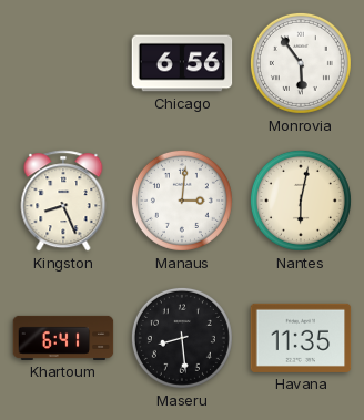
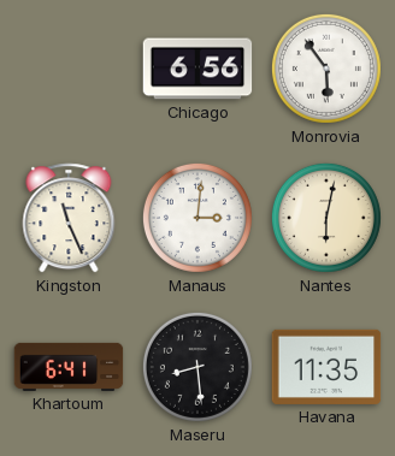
Kingston: 8:26 -> 11:26 (69, 218)
